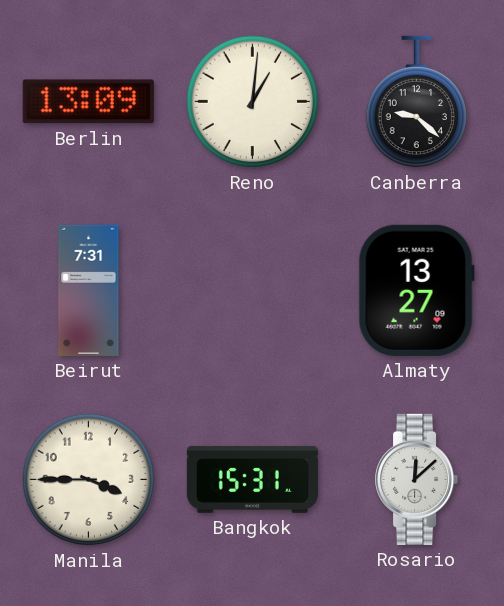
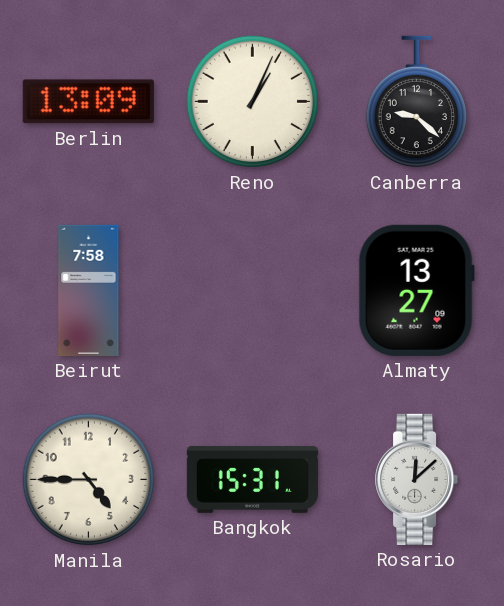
Reno: 1:01 -> 1:04 (253, 102)
Beirut: 7:31 -> 7:58 (89, 290)
Manila: 3:45 -> 4:45 (89, 480)
